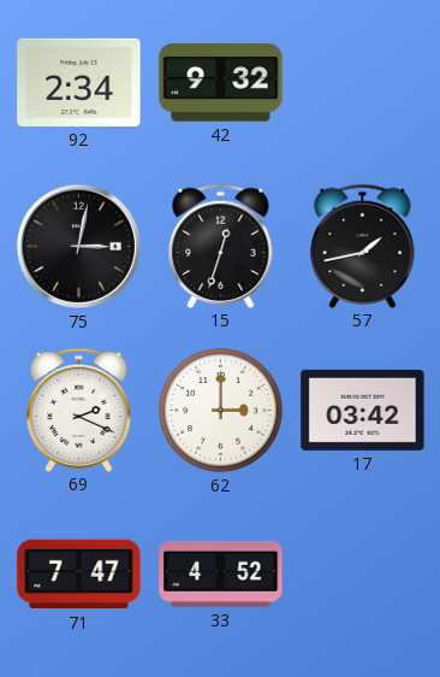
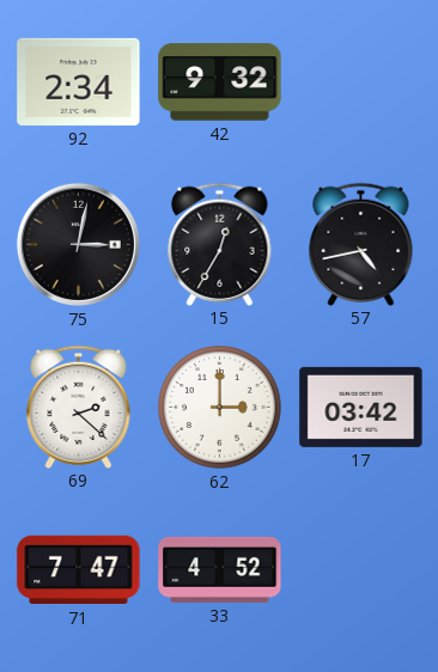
15: 12:33 -> 12:35 (220, 244)
57: 1:43 -> 4:43 (361, 244)
69: 2:19 -> 2:22 (79, 407)
